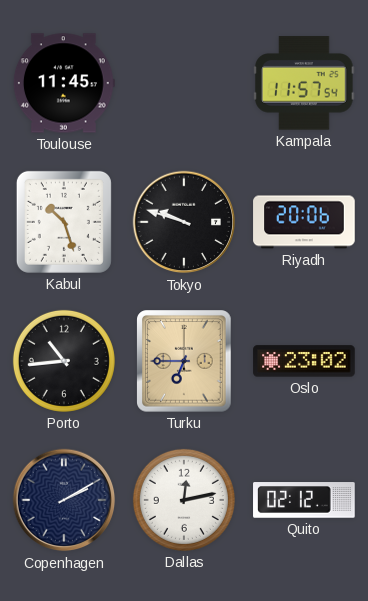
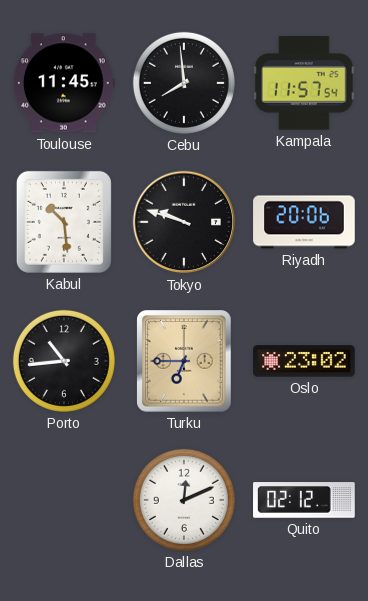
Cebu: none -> 7:59 (184, 83)
Kabul: 10:27 -> 10:29 (64, 222)
Copenhagen: 2:10 -> none (64, 500)
Dallas: 12:13 -> 12:11 (184, 500)
